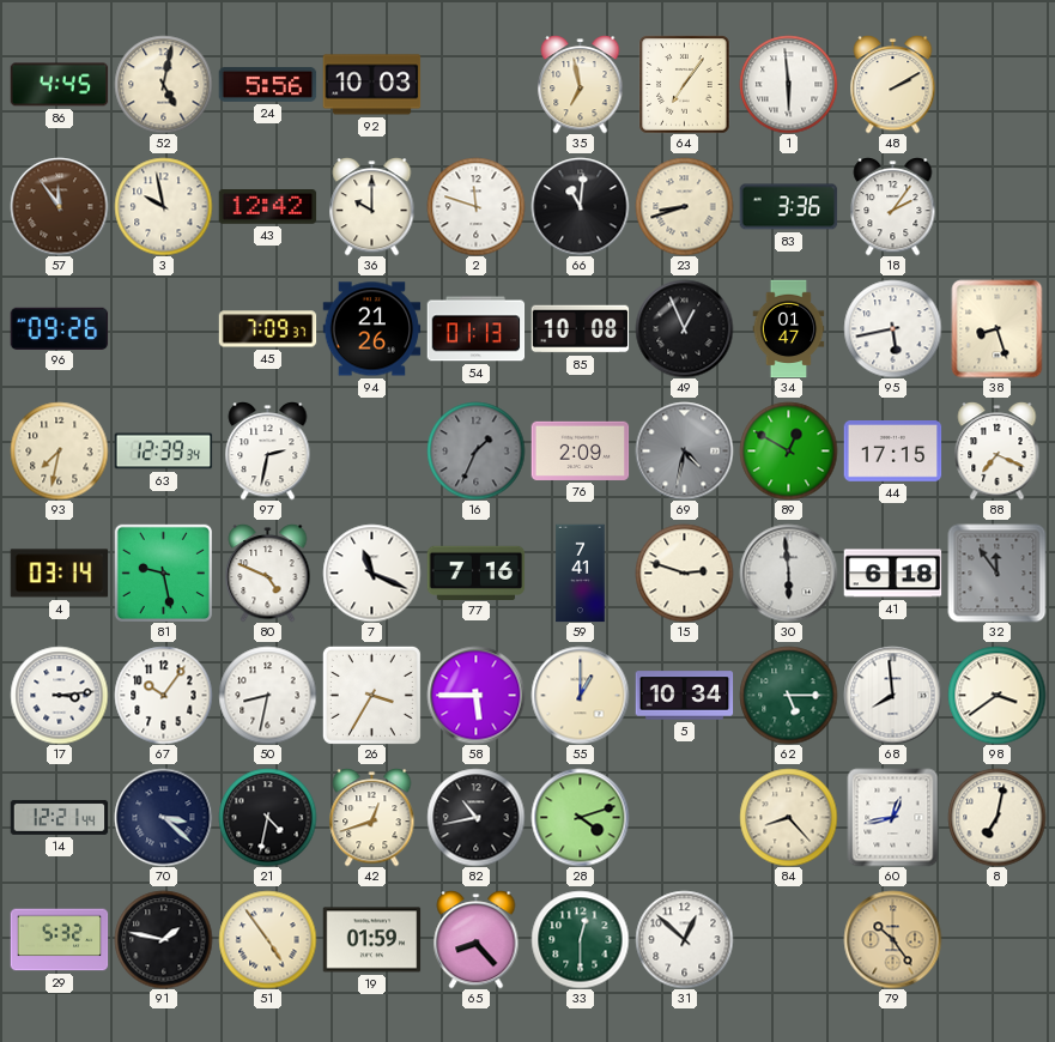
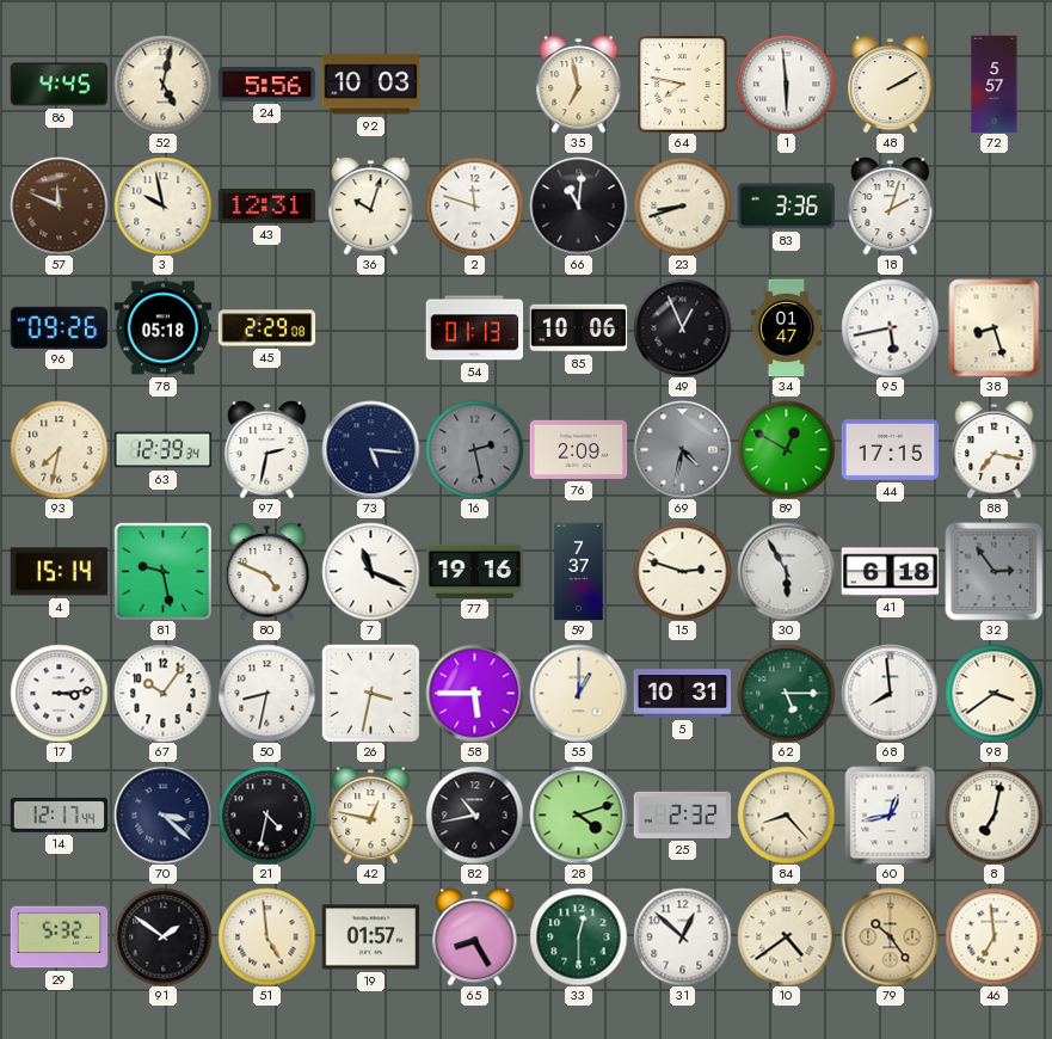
64: 7:06 -> 7:47 (683, 84)
72: none -> 5:57 (995, 84)
57: 11:54 -> 11:49 (59, 205)
43: 12:42 -> 12:31 (266, 207)
36: 10:00 -> 10:03 (371, 207)
18: 2:06 -> 2:03 (891, 207)
78: none -> 05:18 (162, 328)
45: 7:09 -> 2:29 (266, 328)
94: 21:26 -> none (371, 329)
85: 10:08 -> 10:06 (578, 328)
73: none -> 5:16 (370, 449)
16: 1:34 -> 2:28 (474, 449)
88: 7:19 -> 7:17 (995, 450)
4: 03:14 -> 15:14 (59, 572)
77: 7:16 -> 19:16 (474, 571)
59: 7:41 -> 7:37 (579, 571)
30: 5:59 -> 5:55 (786, 571)
32: 11:54 -> 2:54 (993, 571)
26: 3:35 -> 3:32 (370, 693)
5: 10:34 -> 10:31 (682, 694)
14: 12:21 -> 12:17 (59, 814)
42: 12:42 -> 12:47 (371, 816)
25: none -> 2:32 (682, 814)
91: 1:47 -> 1:51 (162, 936)
51: 4:54 -> 4:59 (266, 936)
19: 01:59 -> 01:57 (370, 937)
65: 8:23 -> 8:25 (475, 937)
10: none -> 4:39 (786, 936)
46: none -> 6:59 (993, 936)
